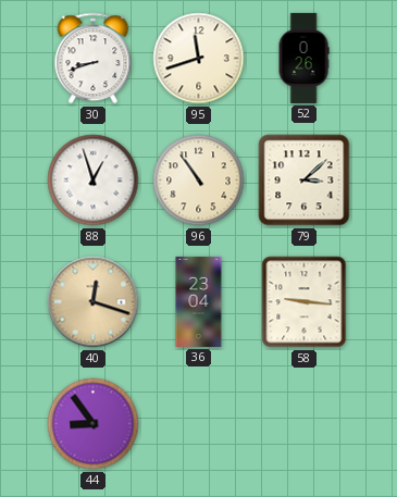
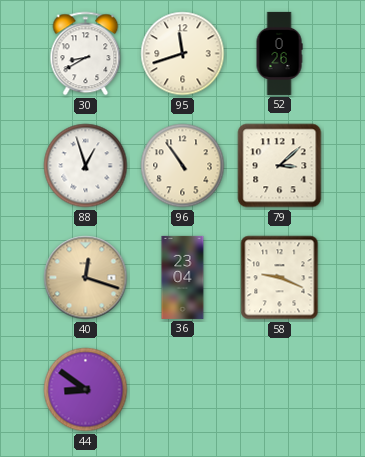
30: 8:42 -> 8:40 (86, 54)
58: 9:16 -> 9:19 (280, 278)
44: 8:54 -> 8:51 (86, 390)
